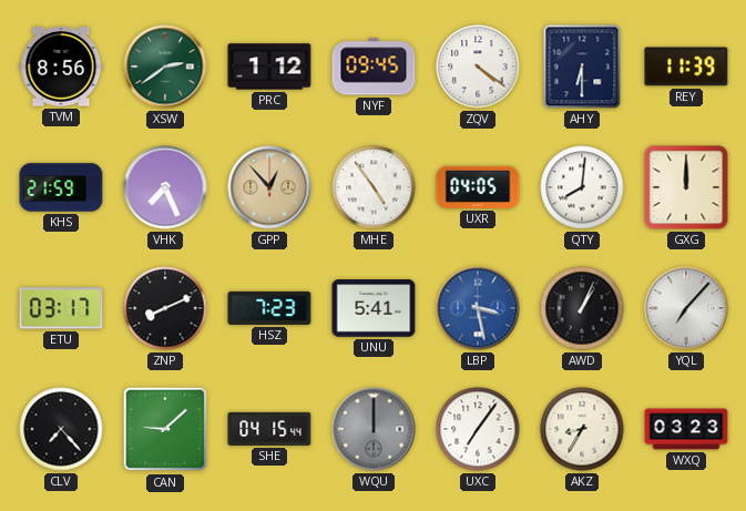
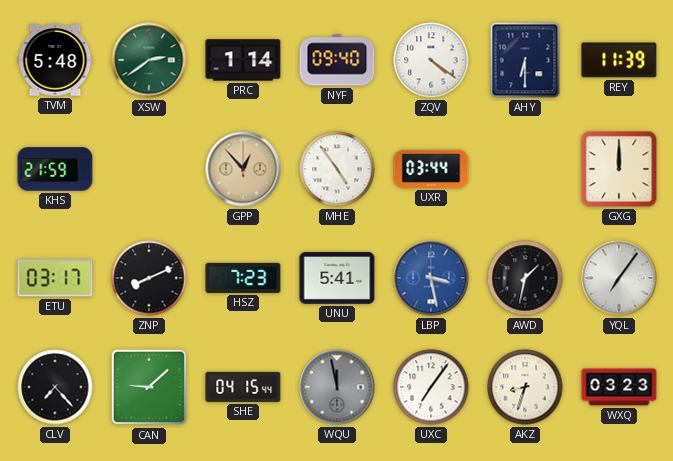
TVM: 8:56 -> 5:48 (55, 60)
PRC: 1:12 -> 1:14 (243, 60)
NYF: 09:45 -> 09:40 (337, 60)
VHK: 7:26 -> none (165, 187)
UXR: 04:05 -> 03:44 (431, 169)
QTY: 8:01 -> none (582, 187)
AWD: 1:04 -> 1:32 (525, 278)
YQL: 7:07 -> 7:06 (619, 278)
WQU: 12:00 -> 11:58 (337, 387)
AKZ: 8:35 -> 8:33 (525, 387)
